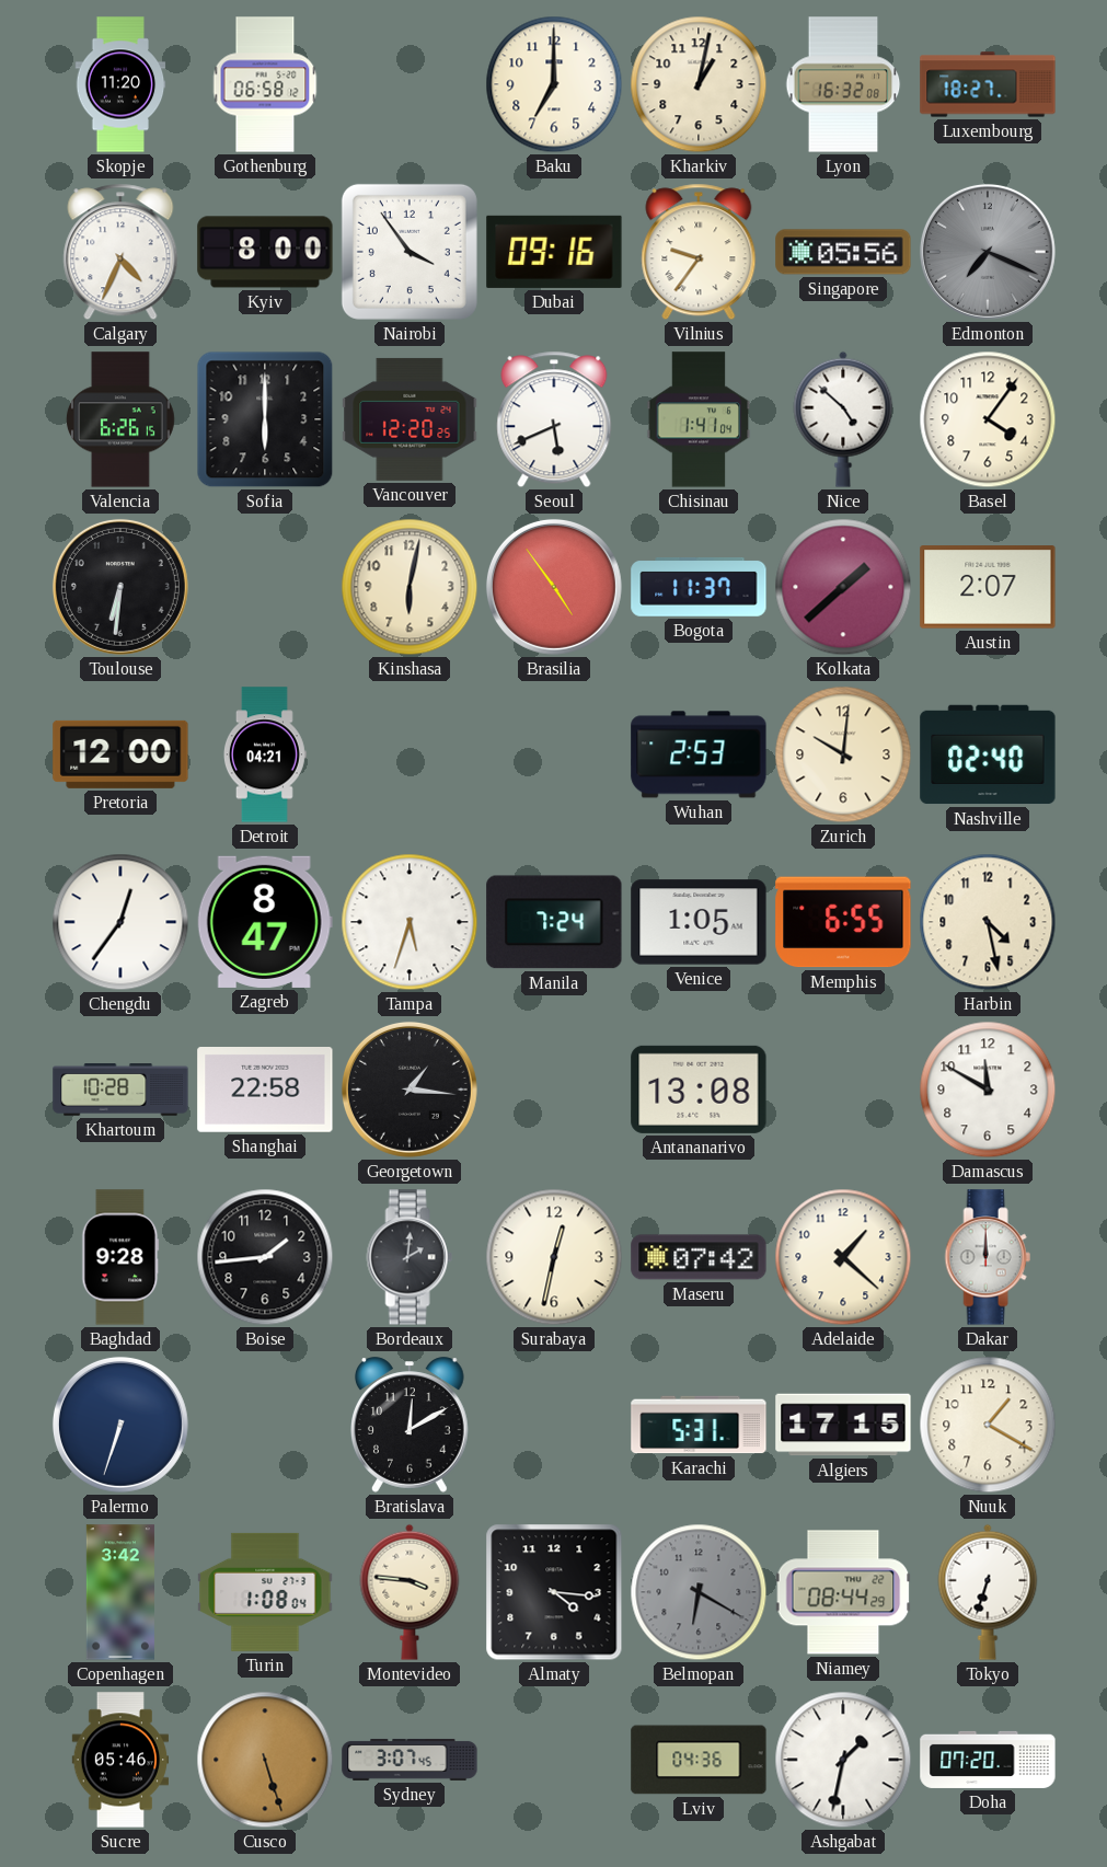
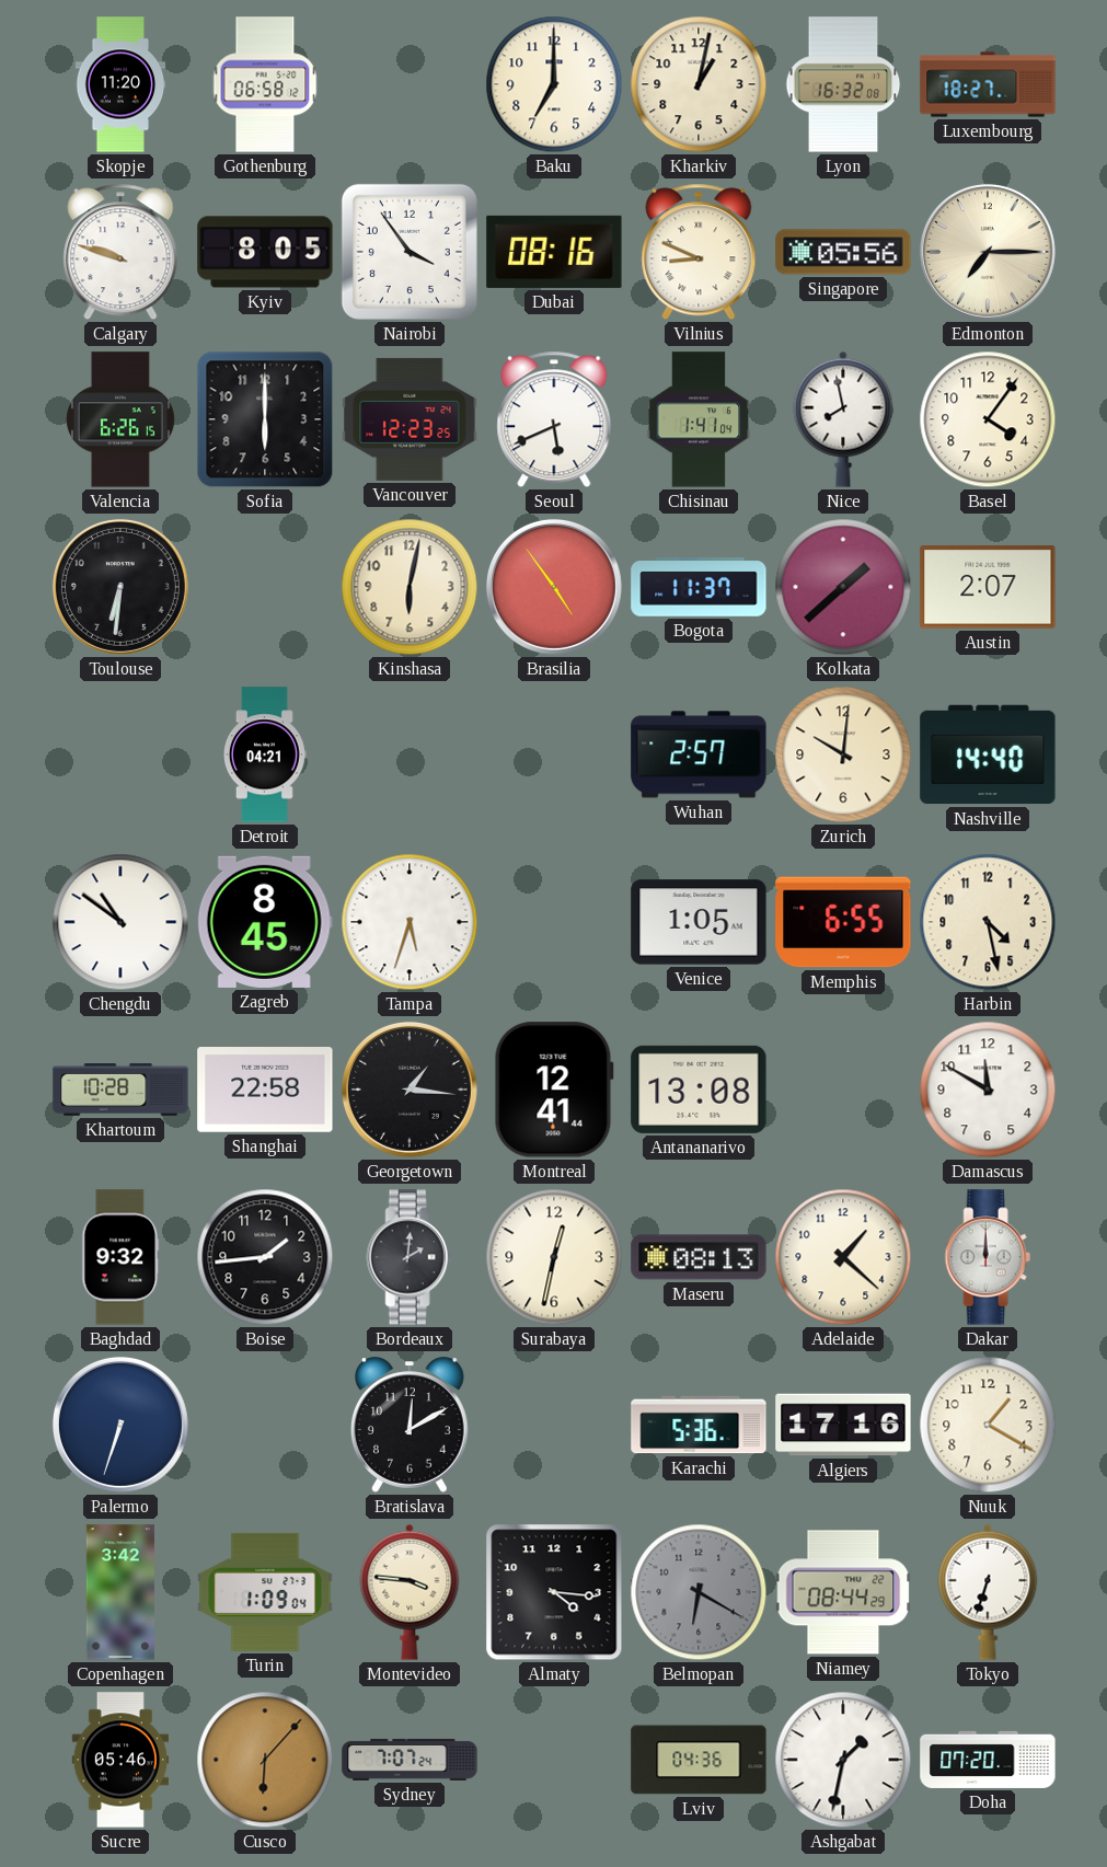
Calgary: 4:34 -> 9:48 (120, 252)
Kyiv: 8:00 -> 8:05 (265, 252)
Dubai: 09:16 -> 08:16 (554, 252)
Vilnius: 9:36 -> 8:49 (699, 252)
Edmonton: 7:19 -> 7:15 (988, 252)
Edmonton dial: grey -> cream (988, 252)
Vancouver: 12:20 -> 12:23 (410, 419)
Nice: 4:52 -> 7:58 (843, 419)
Pretoria: 12:00 -> none (120, 754)
Wuhan: 2:53 -> 2:57 (699, 754)
Nashville: 02:40 -> 14:40 (988, 754)
Chengdu: 12:36 -> 10:51 (120, 922)
Zagreb: 8:47 -> 8:45 (265, 922)
Manila: 7:24 -> none (554, 922)
Montreal: none -> 12:41 (554, 1090)
Baghdad: 9:28 -> 9:32 (120, 1257)
Maseru: 07:42 -> 08:13 (699, 1257)
Karachi: 5:31 -> 5:36 (699, 1425)
Algiers: 17:15 -> 17:16 (843, 1425)
Turin: 1:08 -> 1:09 (265, 1592)
Cusco: 5:27 -> 6:07 (265, 1760)
Sydney: 3:07 -> 7:07 (410, 1760)
